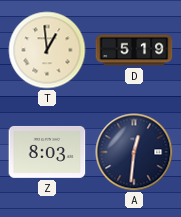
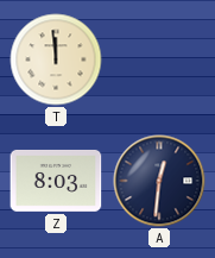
T: 12:59 -> 11:59 (56, 59)
D: 5:19 -> none (134, 50)
